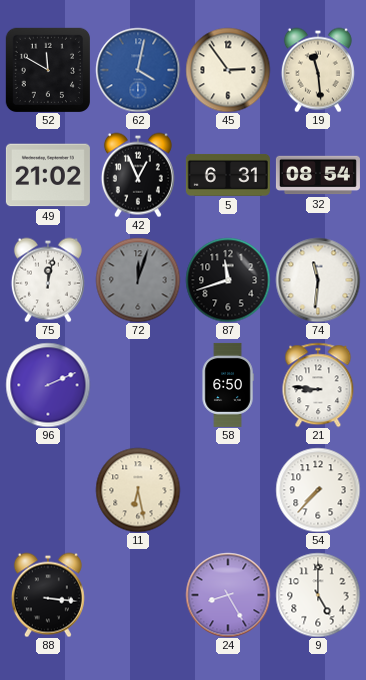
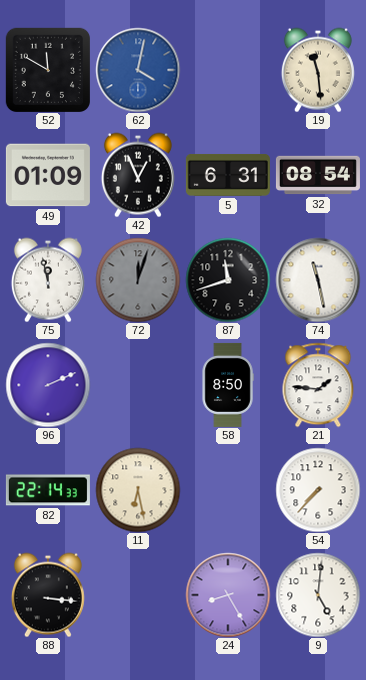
45: 2:54 -> none (228, 70)
49: 21:02 -> 01:09 (48, 175)
75: 12:02 -> 11:58 (48, 280)
74: 11:31 -> 11:28 (318, 280)
58: 6:50 -> 8:50 (228, 385)
21: 8:46 -> 1:46 (318, 385)
82: none -> 22:14 (48, 490)
9: 5:00 -> 5:01 (318, 595)
